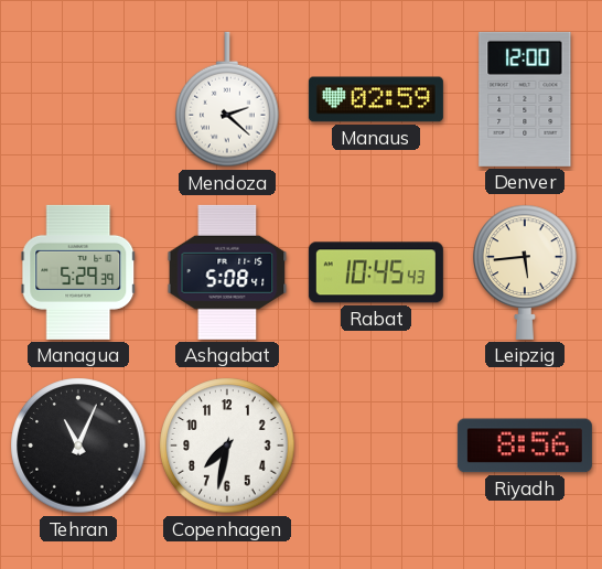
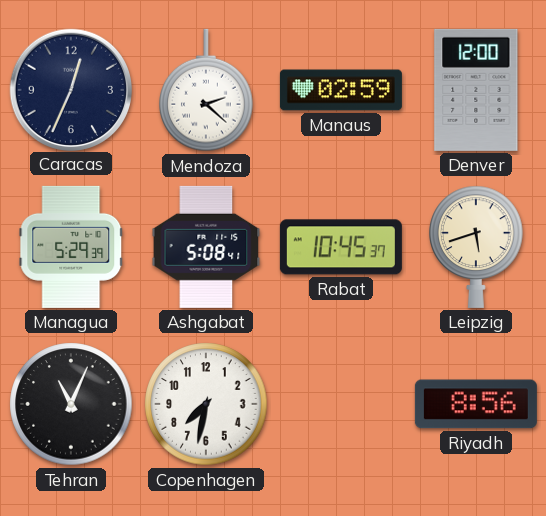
Caracas: none -> 12:34 (70, 89)
Rabat: 10:45:43 -> 10:45:37 (341, 247)
Leipzig: 5:44 -> 5:42 (476, 247)
